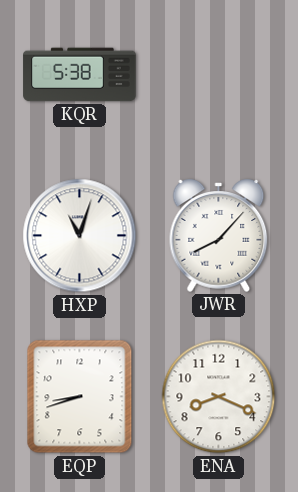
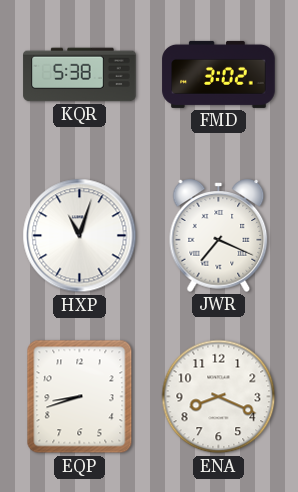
FMD: none -> 3:02 (219, 74)
JWR: 8:07 -> 7:19 (219, 235)
